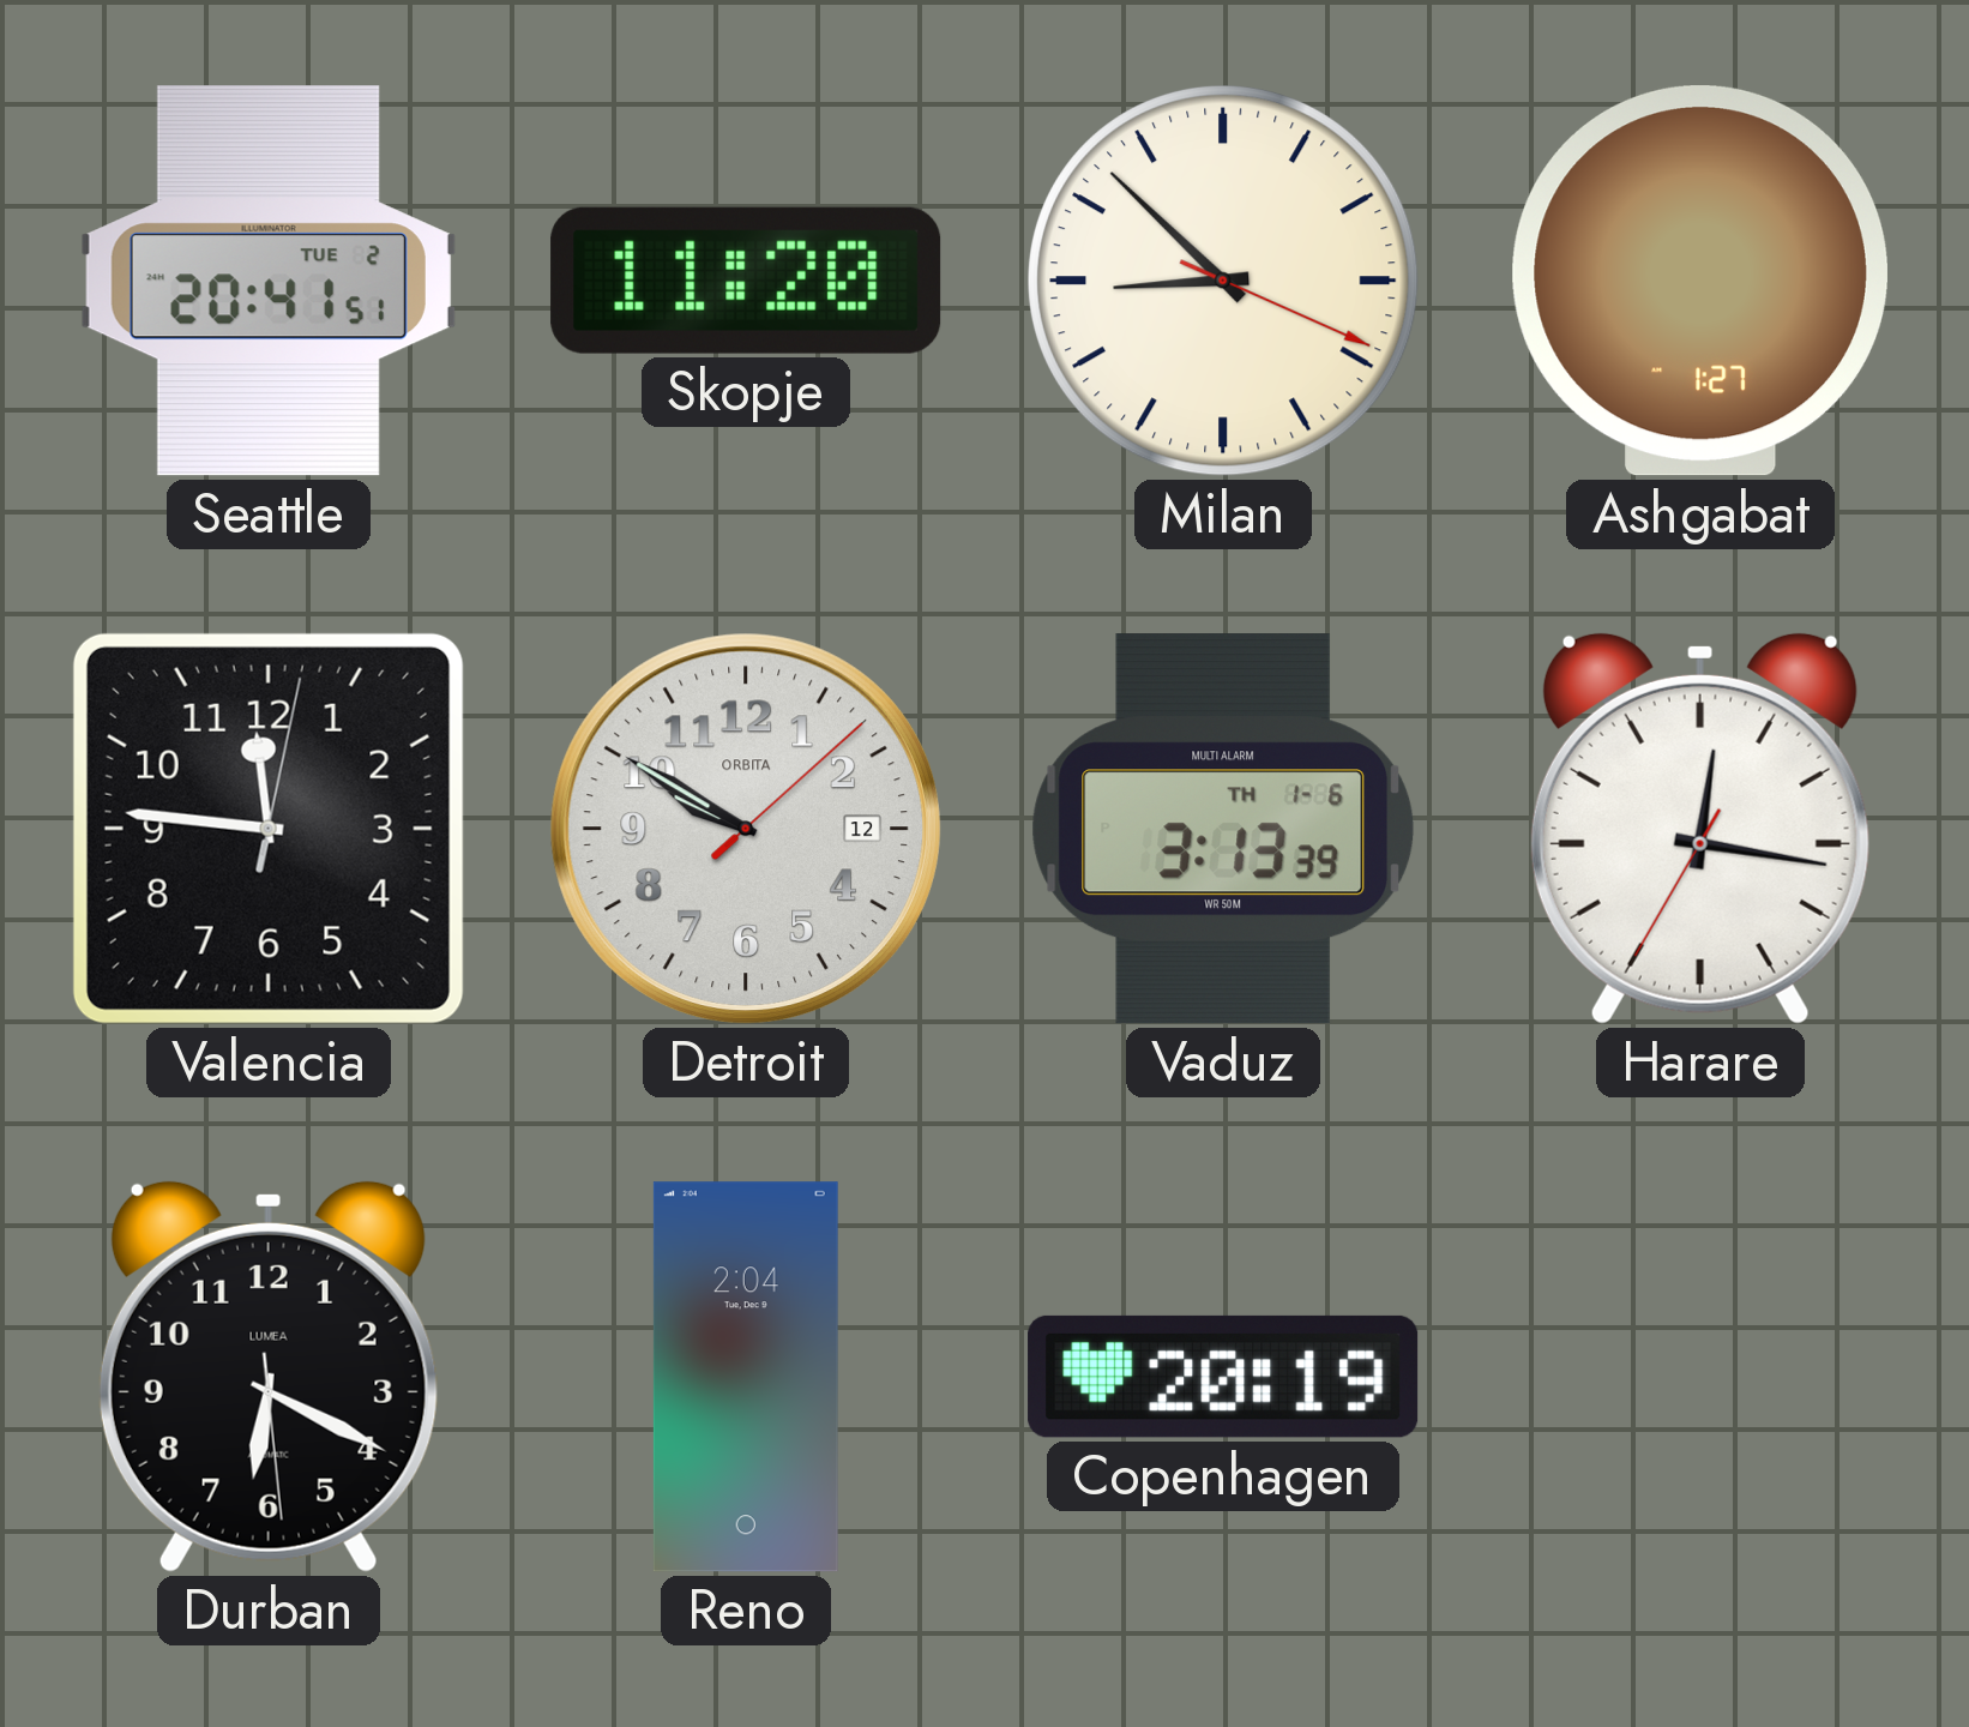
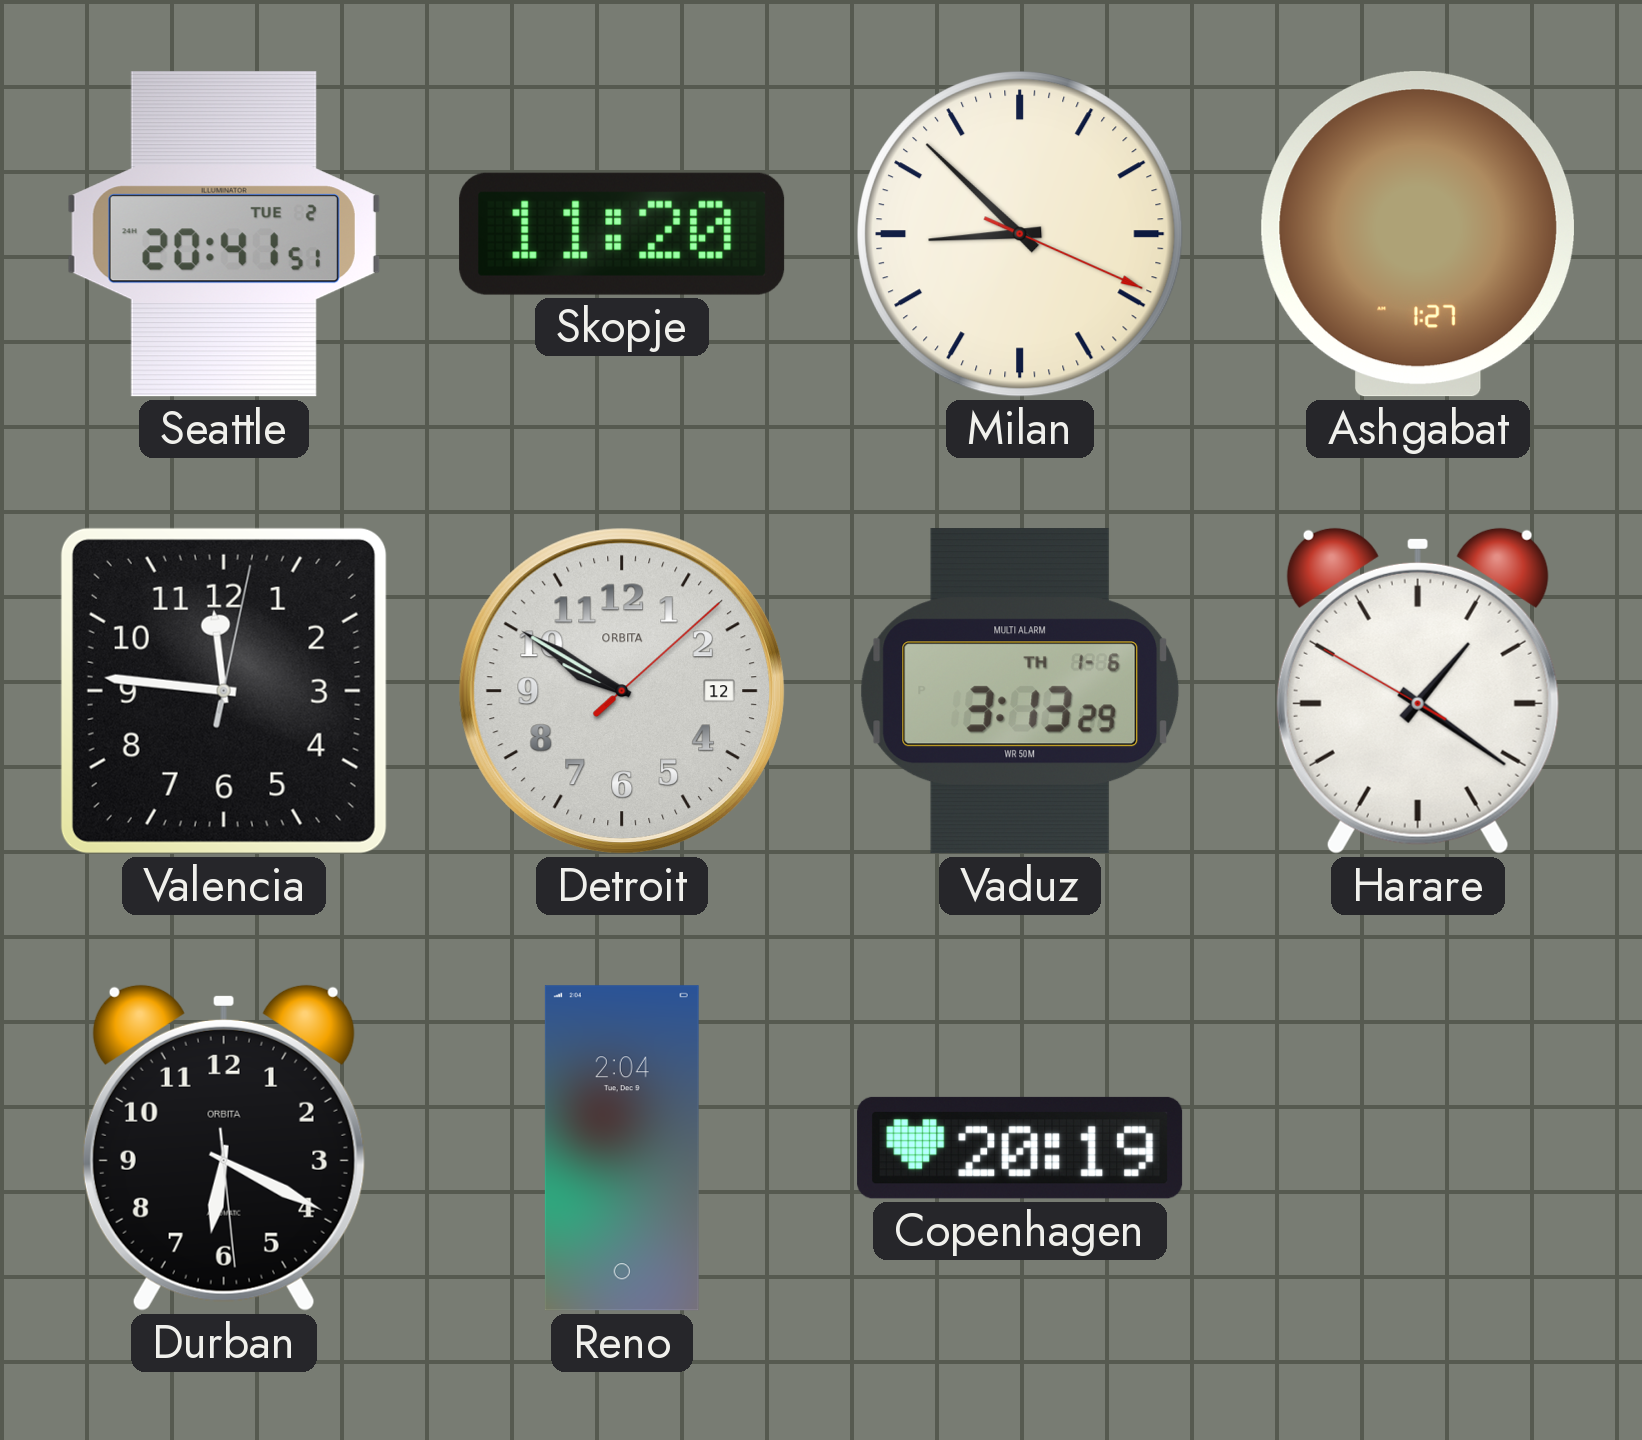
Vaduz: 3:13:39 -> 3:13:29 (1020, 691)
Harare: 12:16 -> 1:20 (1418, 691)
Durban brand: LUMEA -> ORBITA (224, 1148)
